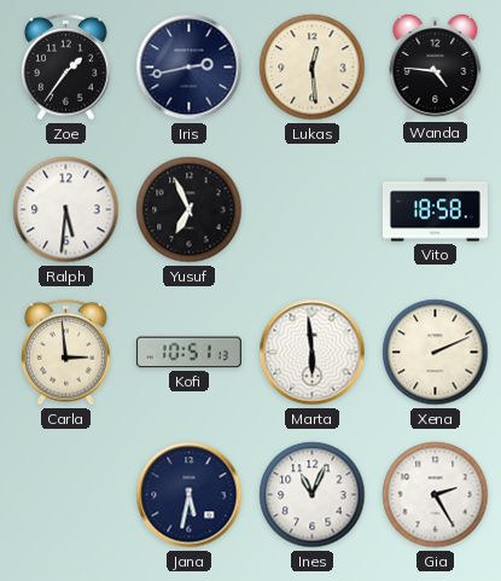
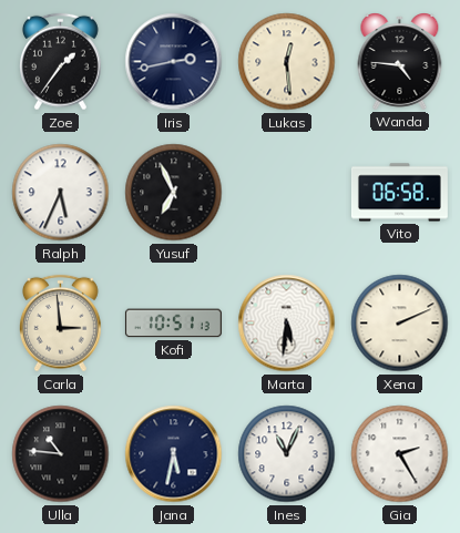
Ralph: 5:31 -> 5:34 (61, 193)
Vito: 18:58 -> 06:58 (399, 193)
Marta: 5:59 -> 5:31 (287, 324)
Ulla: none -> 10:46 (61, 454)
